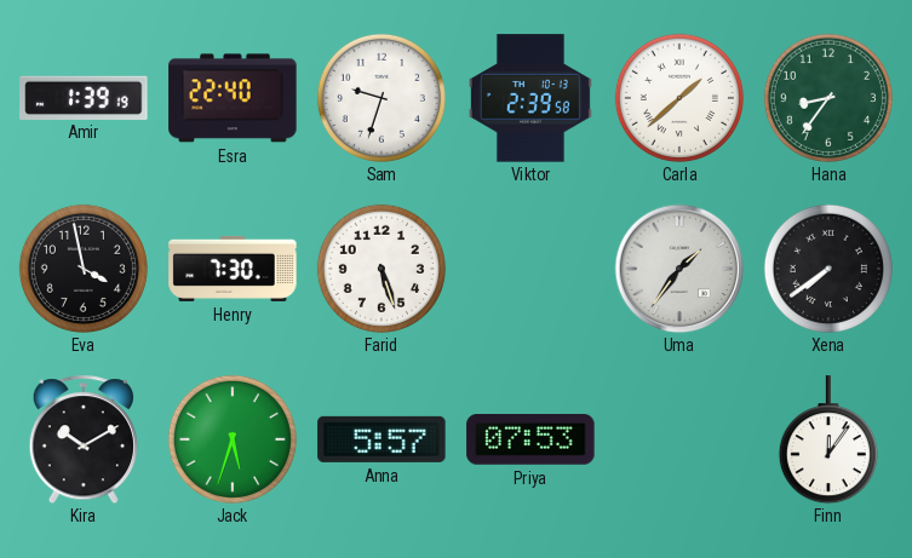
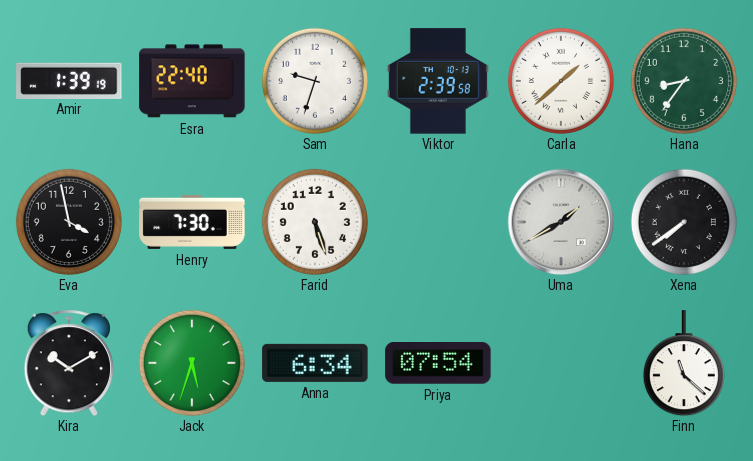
Uma: 1:36 -> 1:40 (561, 222)
Anna: 5:57 -> 6:34 (315, 363)
Priya: 07:53 -> 07:54 (438, 364)
Finn: 12:06 -> 11:22 (684, 363)
